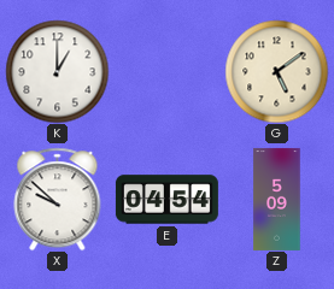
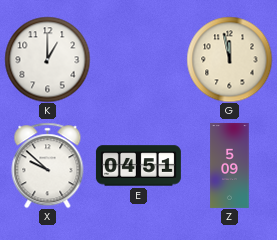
G: 5:09 -> 11:58 (229, 59)
E: 04:54 -> 04:51 (138, 166)
